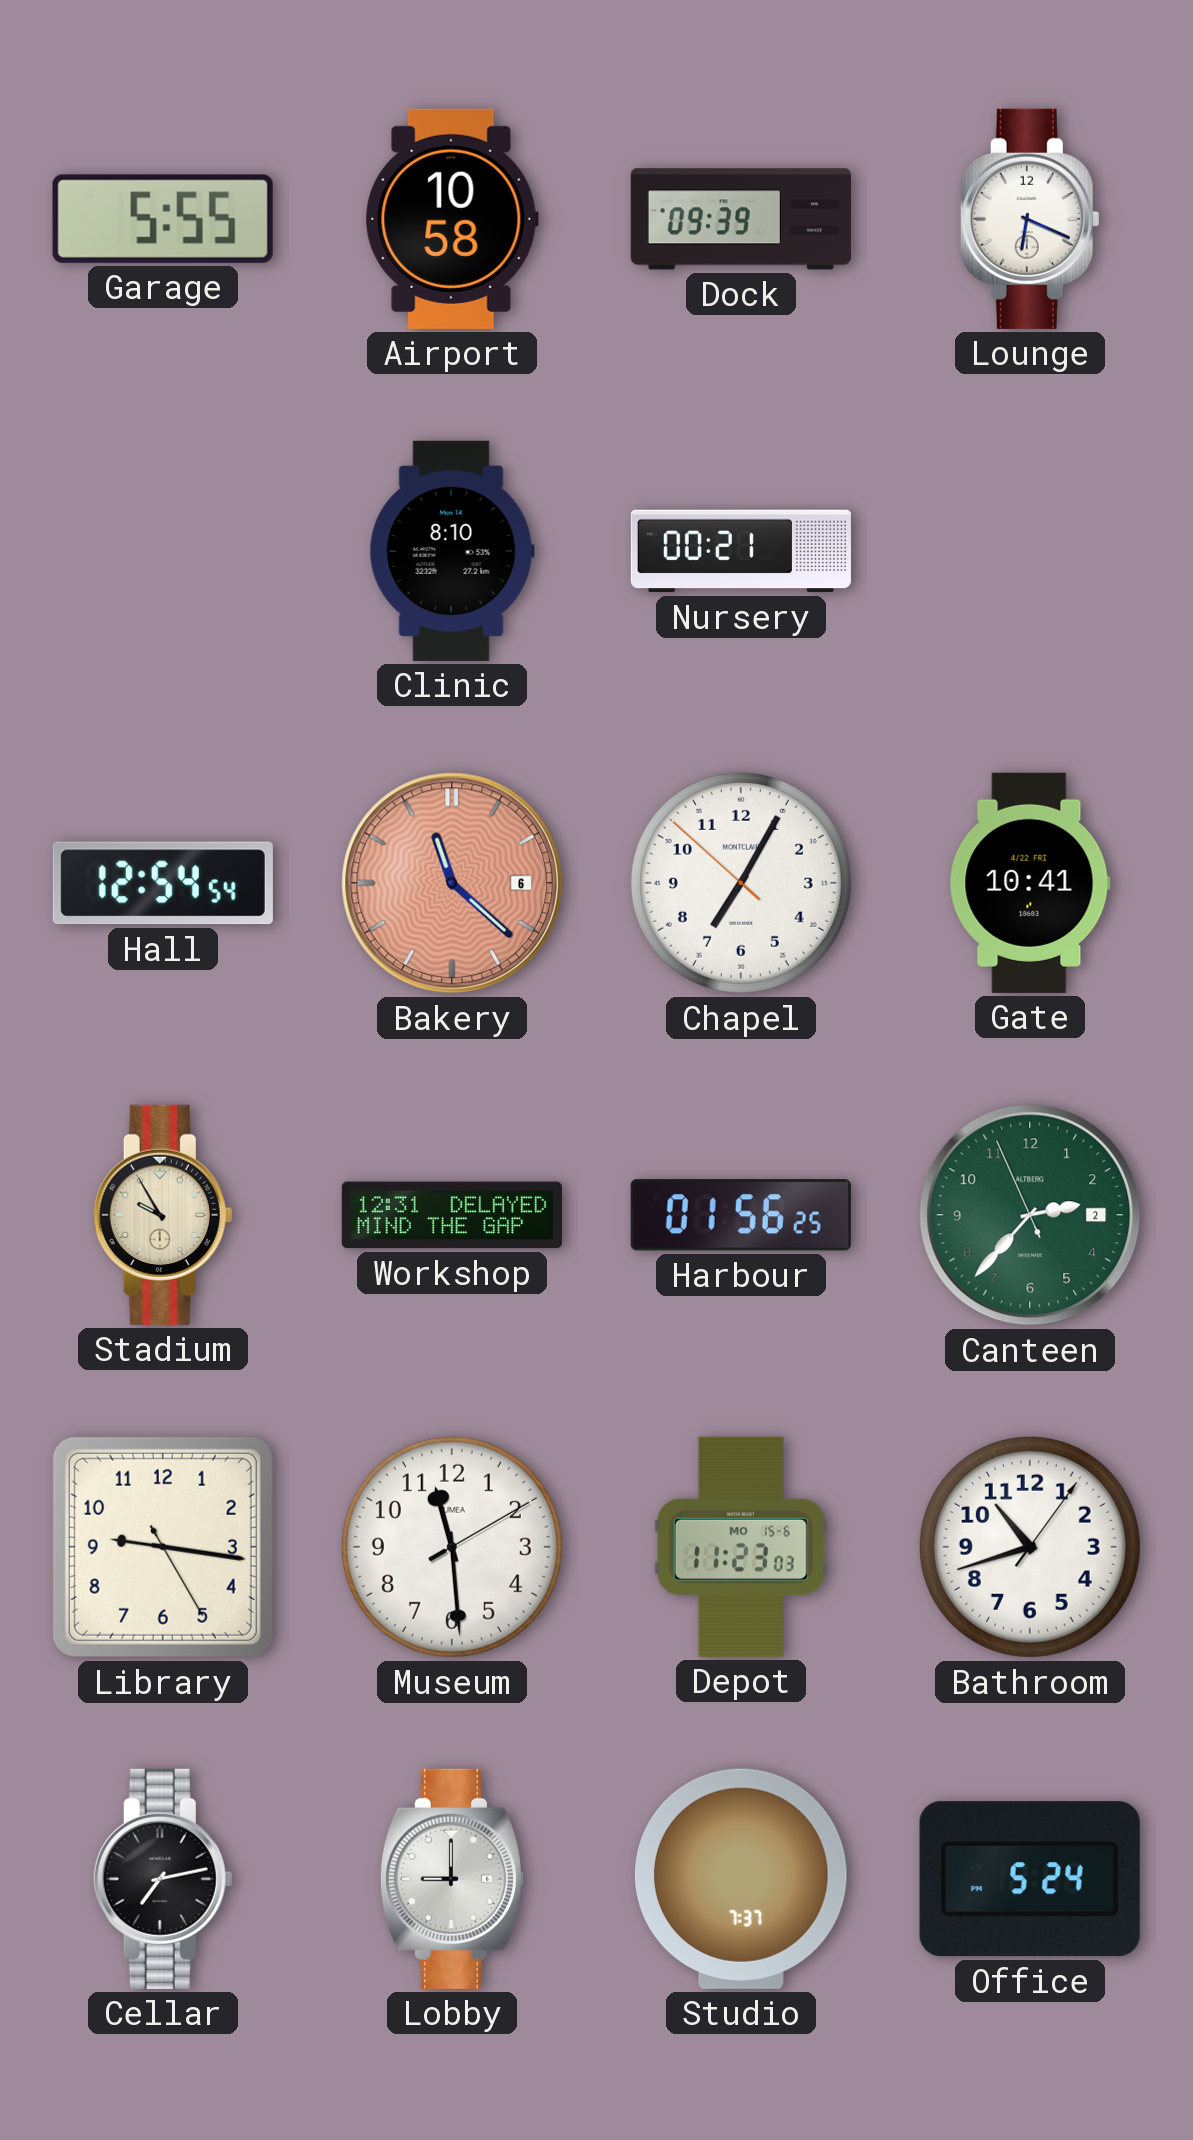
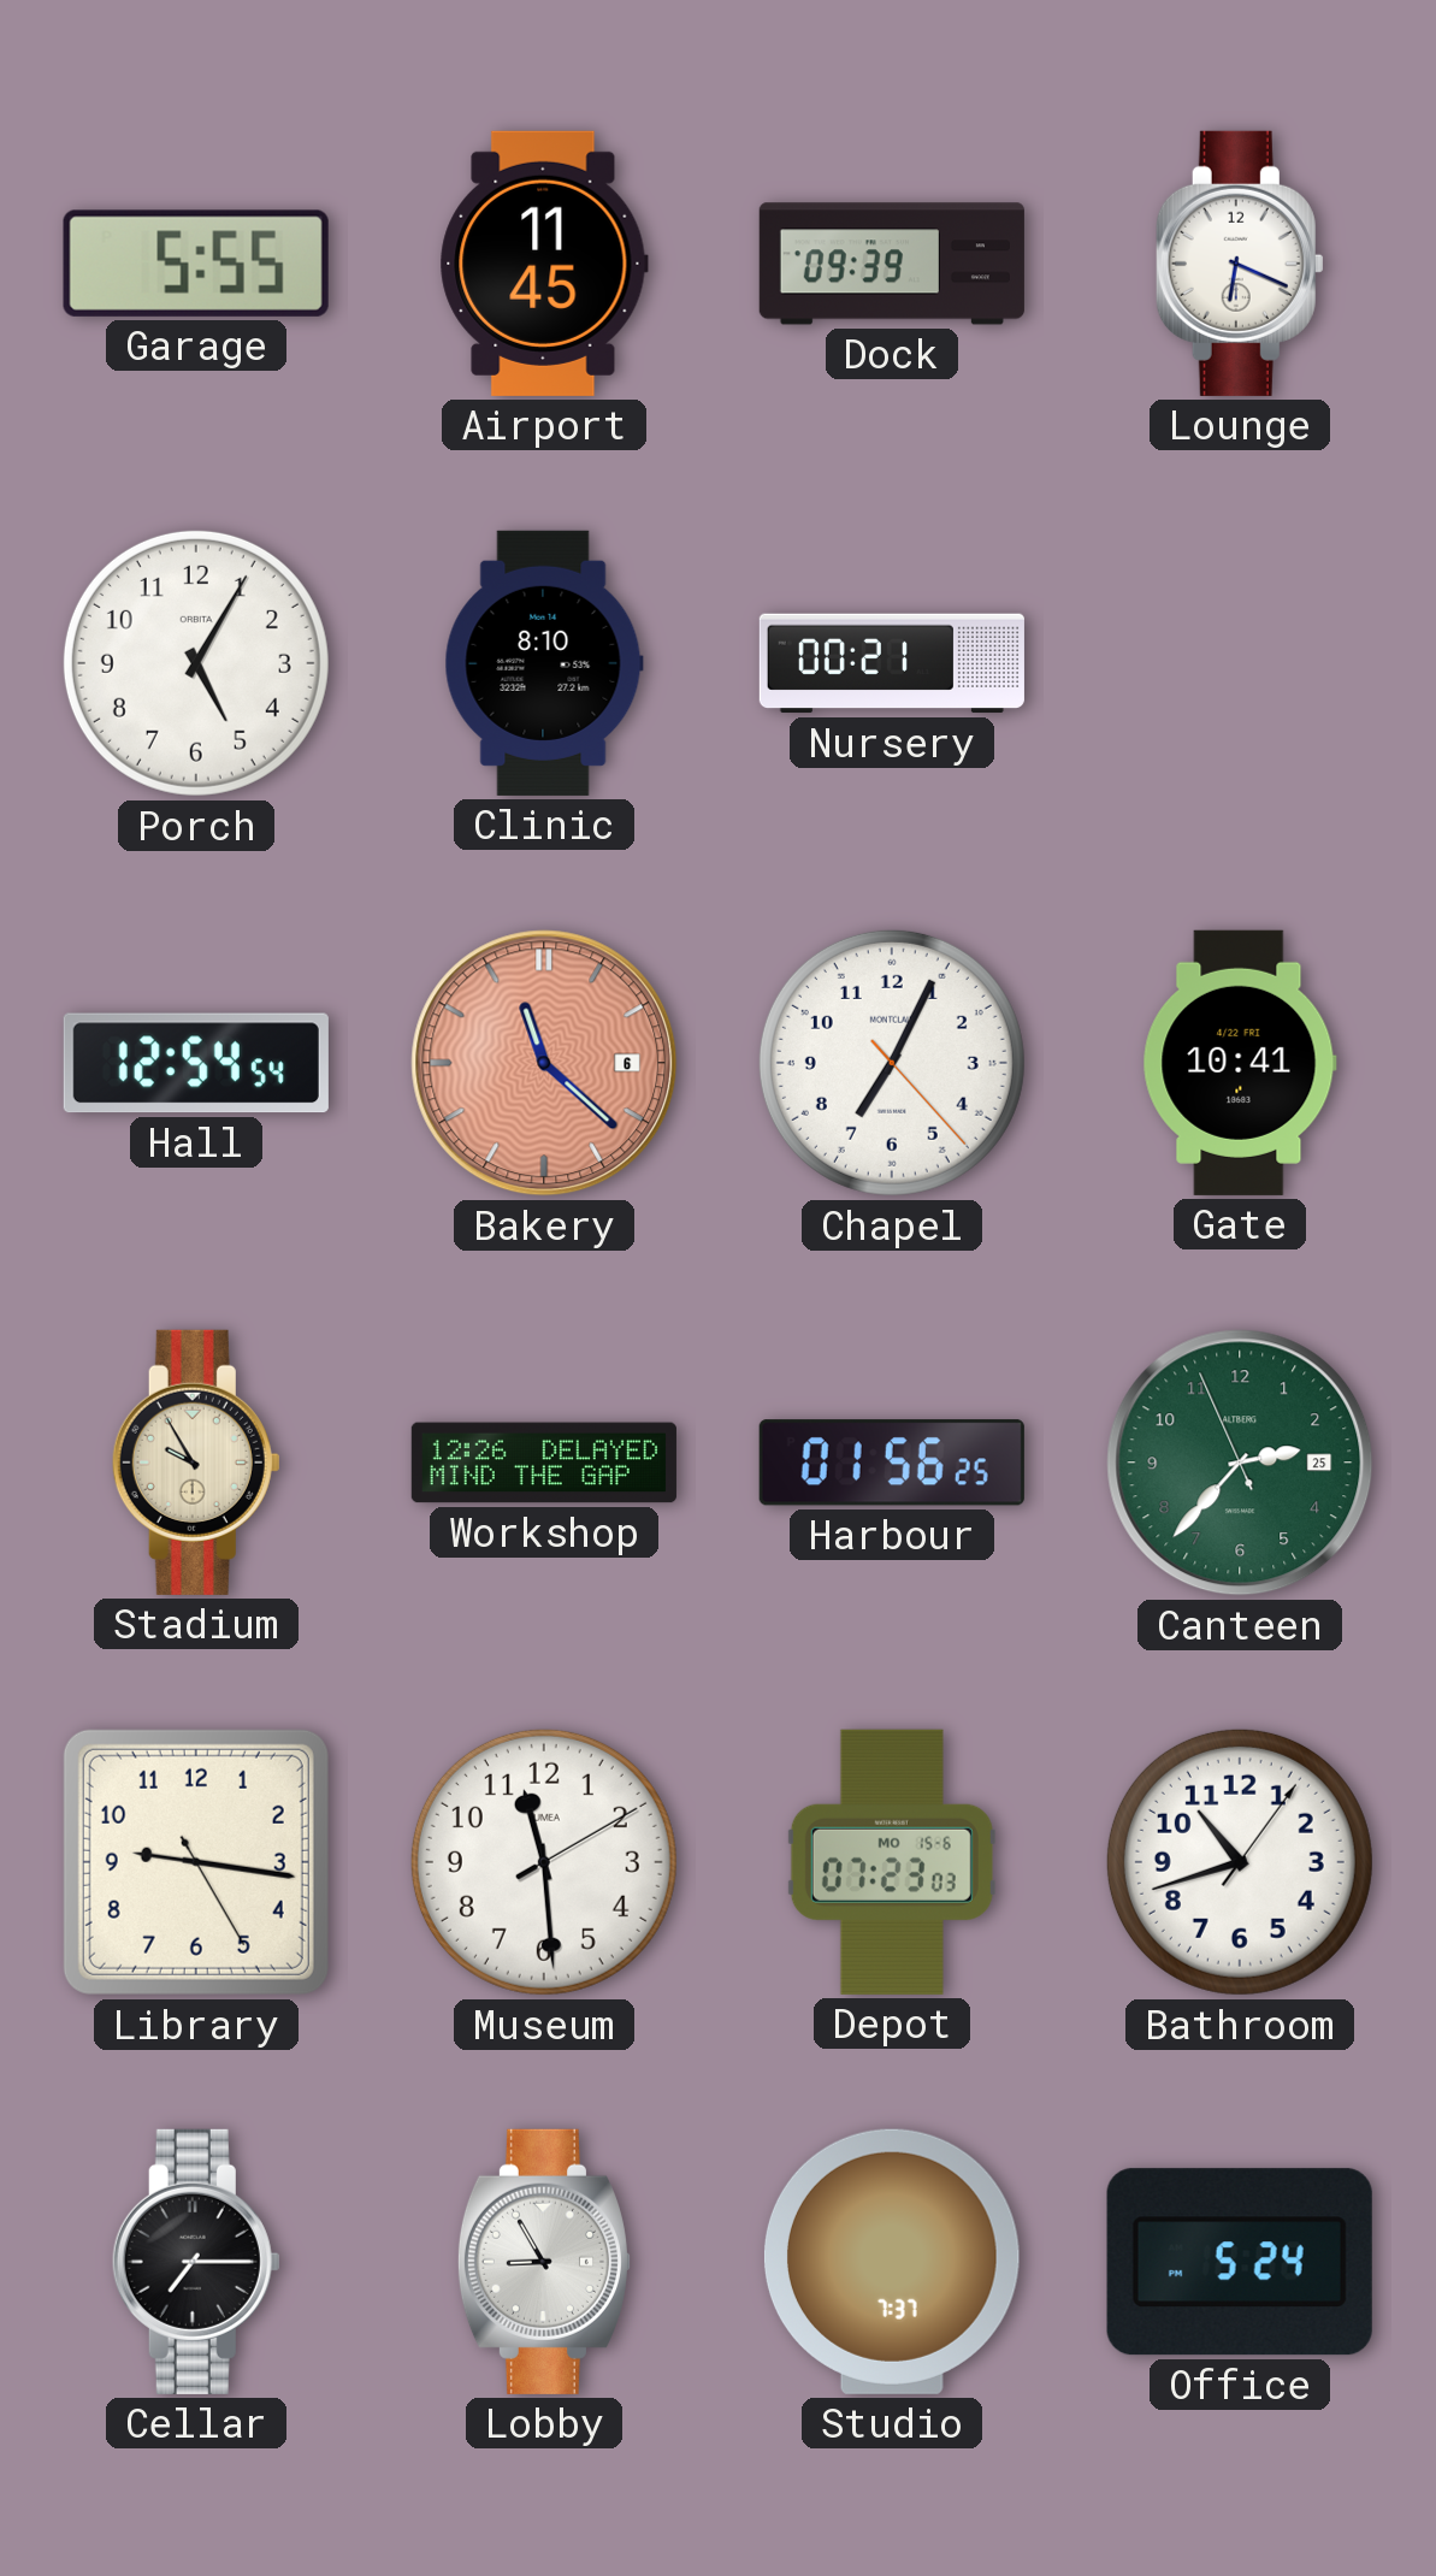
Airport: 10:58 -> 11:45 (544, 264)
Porch: none -> 5:05 (196, 663)
Chapel: 7:04:52 -> 7:04:23 (892, 1063)
Workshop: 12:31 -> 12:26 (544, 1463)
Canteen date: 2 -> 25 (1240, 1463)
Depot: 11:23 -> 07:23 (892, 1862)
Cellar: 7:13 -> 7:15 (196, 2262)
Lobby: 9:00 -> 8:55 (544, 2262)
